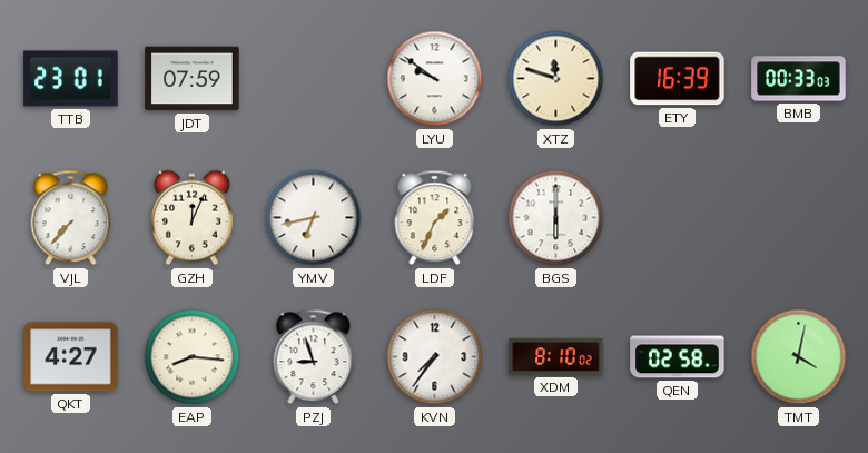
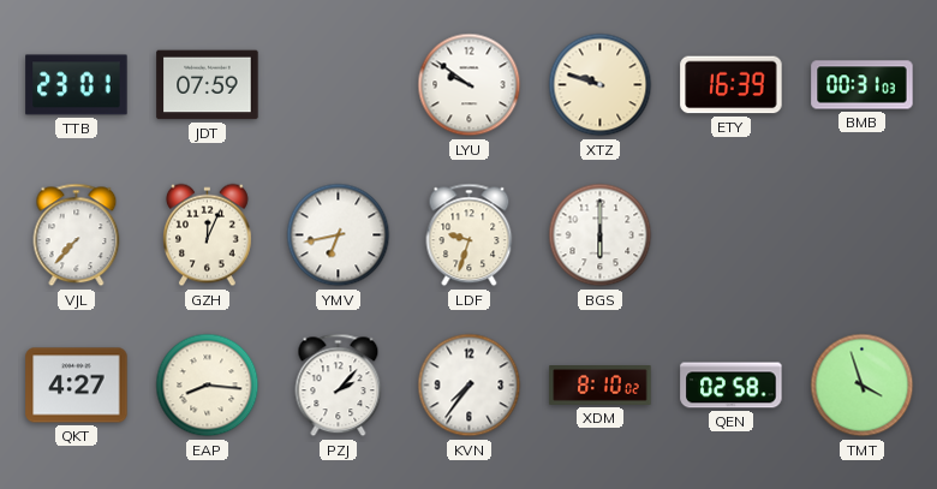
XTZ: 11:48 -> 9:48 (601, 85)
BMB: 00:33 -> 00:31 (863, 85)
LDF: 1:34 -> 9:33 (470, 235)
PZJ: 8:57 -> 2:07 (339, 386)
TMT: 4:02 -> 3:57 (863, 386)
